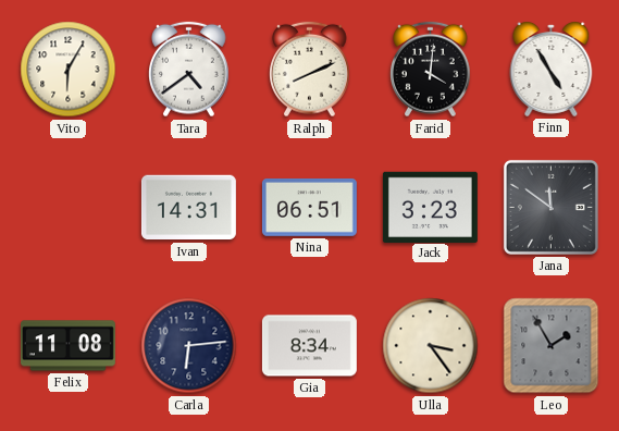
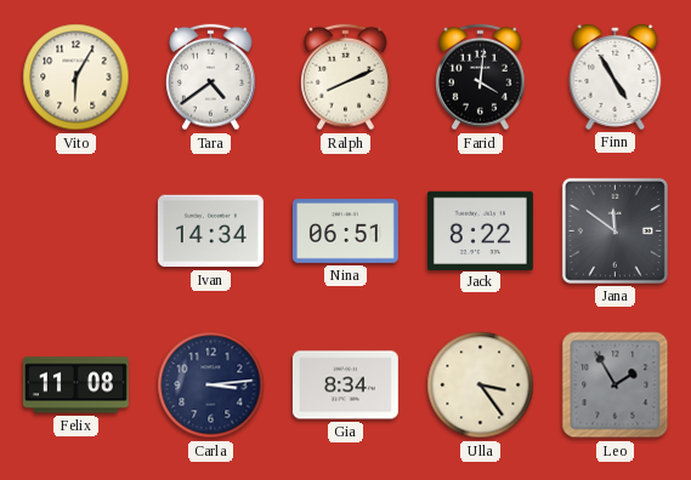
Ivan: 14:31 -> 14:34 (210, 232)
Jack: 3:23 -> 8:22 (480, 230)
Carla: 6:14 -> 3:14 (211, 385)
